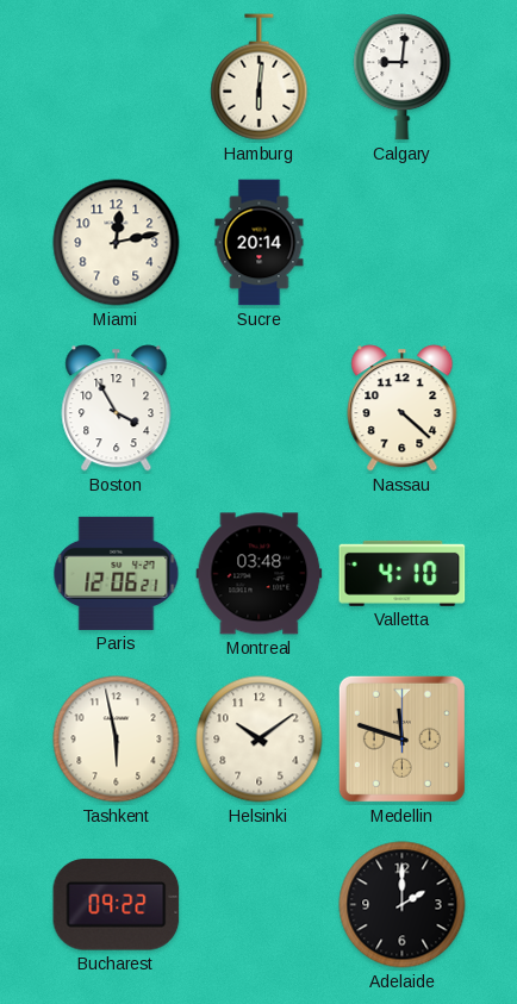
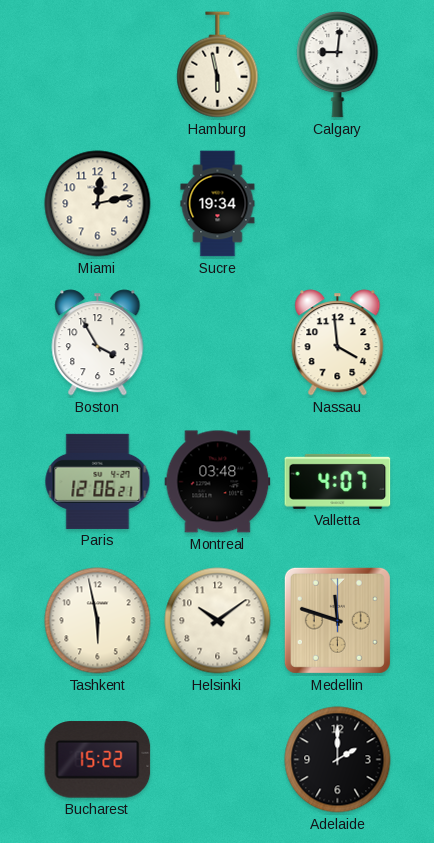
Hamburg: 6:01 -> 5:58 (218, 65)
Sucre: 20:14 -> 19:34 (218, 204)
Nassau: 4:22 -> 3:59 (338, 343)
Valletta: 4:10 -> 4:07 (338, 481)
Bucharest: 09:22 -> 15:22 (98, 760)
